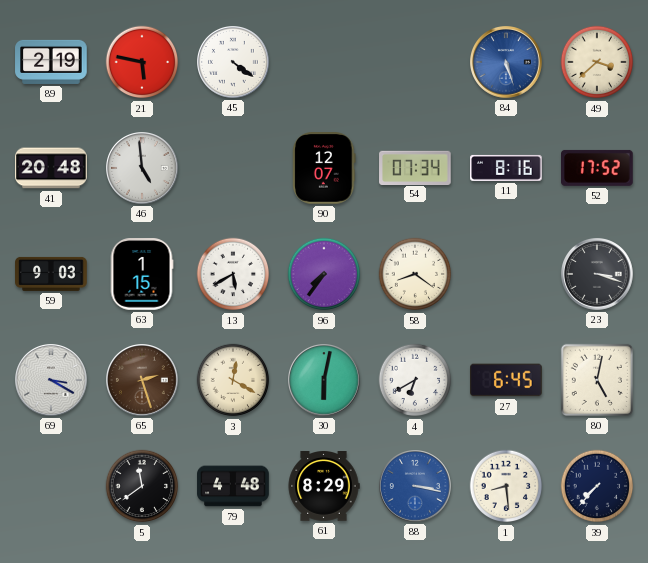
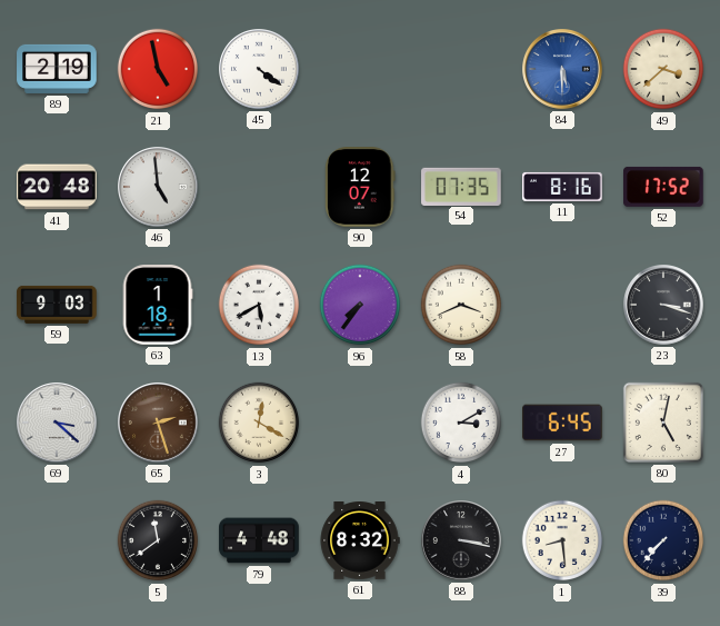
21: 5:47 -> 4:58 (158, 69)
84: 5:27 -> 5:30 (563, 70)
54: 07:34 -> 07:35 (461, 186)
63: 1:15 -> 1:18 (158, 305)
58: 8:21 -> 3:41 (461, 305)
69: 3:20 -> 3:22 (58, 424)
30: 6:02 -> none (325, 381)
4: 6:40 -> 3:10 (461, 423)
61: 8:29 -> 8:32 (360, 541)
88 dial: blue -> black (462, 541)
